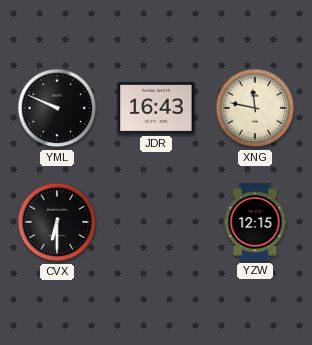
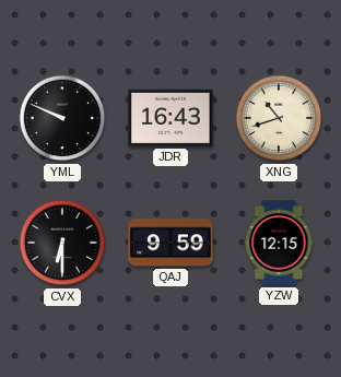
XNG: 11:47 -> 10:42 (279, 118)
QAJ: none -> 9:59 (170, 243)
